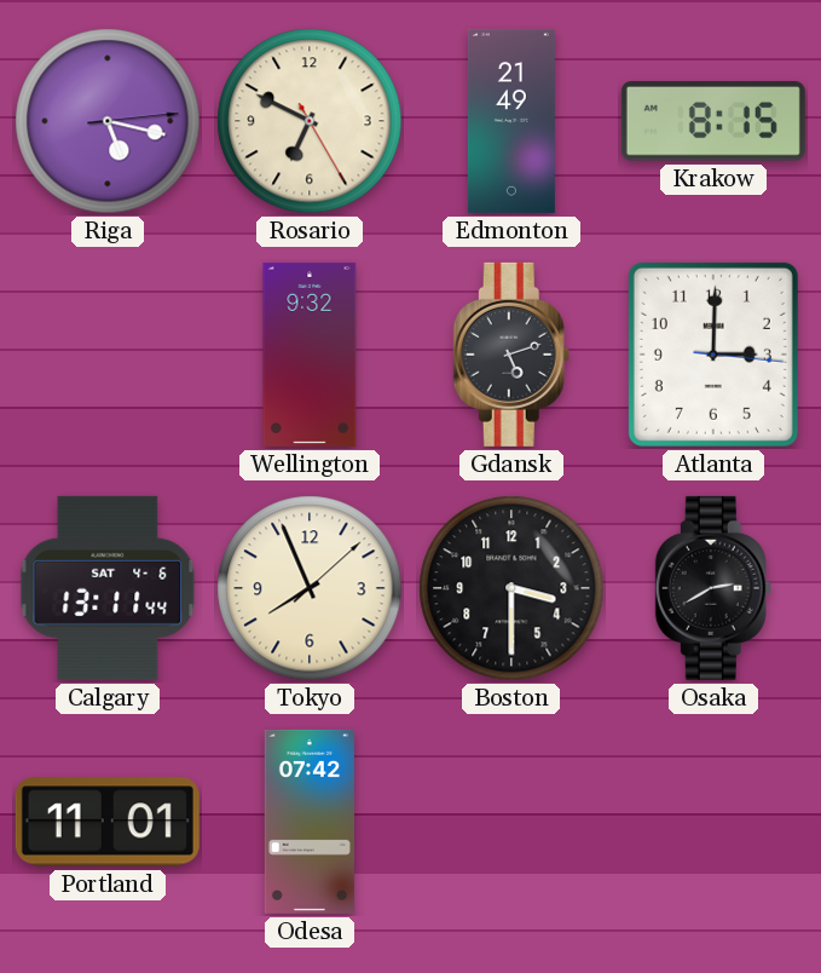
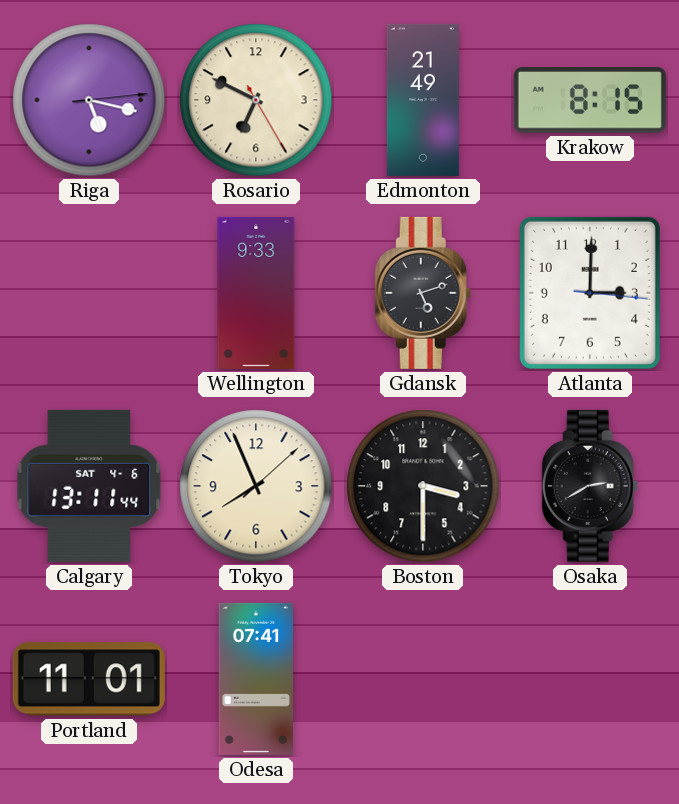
Wellington: 9:32 -> 9:33 (256, 293)
Odesa: 07:42 -> 07:41 (255, 679)
